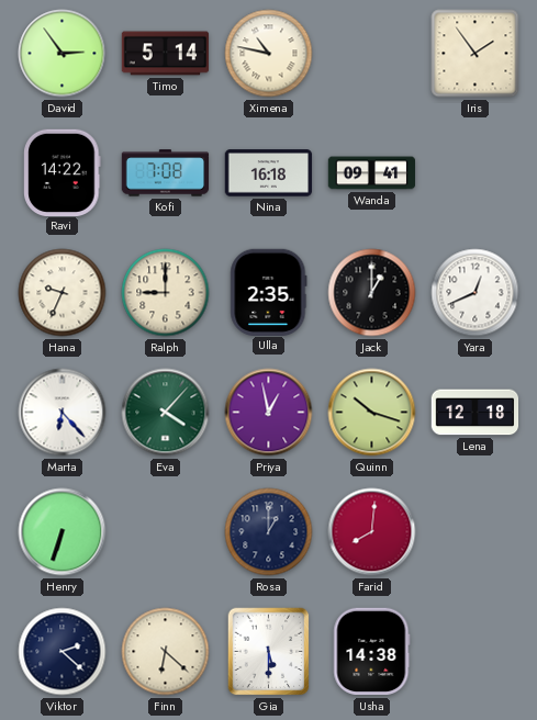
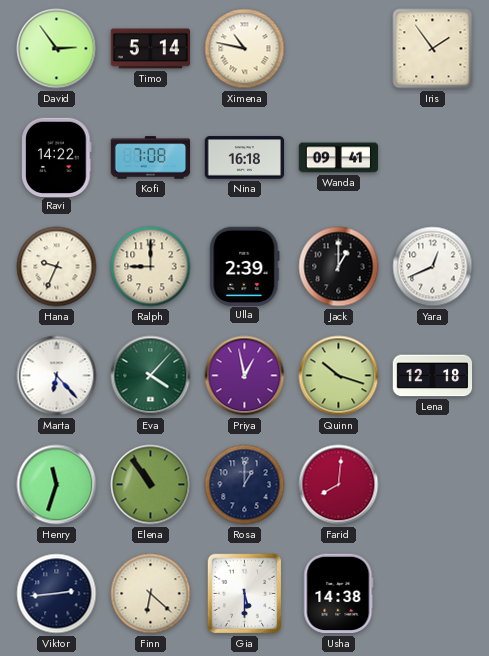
Ulla: 2:35 -> 2:39 (245, 266)
Henry: 6:33 -> 11:33 (57, 485)
Elena: none -> 10:54 (151, 485)
Viktor: 2:22 -> 2:44 (57, 594)
